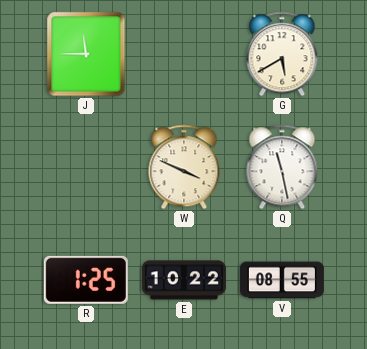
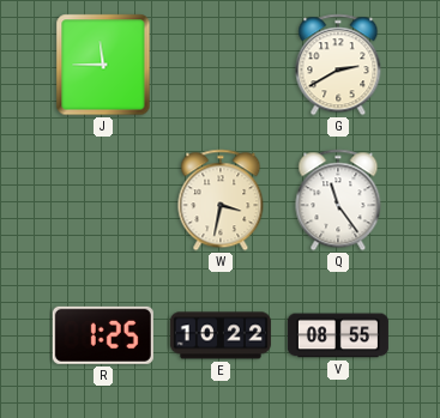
G: 5:40 -> 2:40 (338, 65)
W: 3:49 -> 3:32 (221, 200)
Q: 11:28 -> 11:24 (338, 200)
